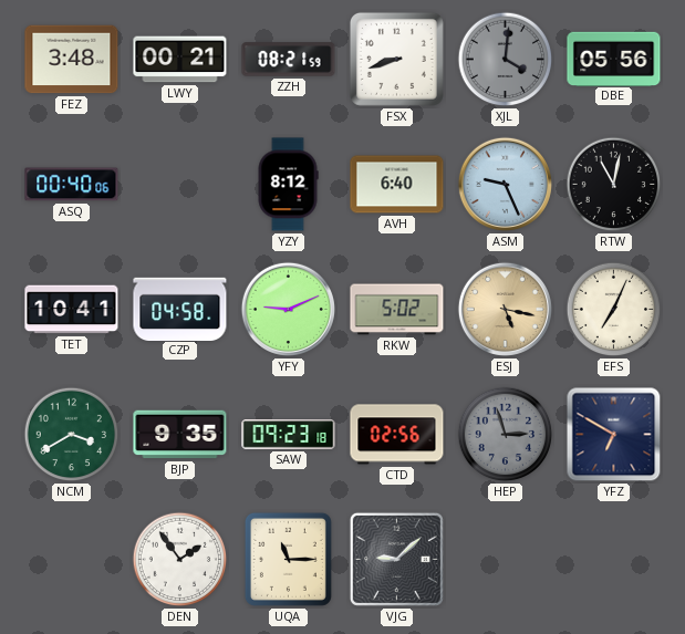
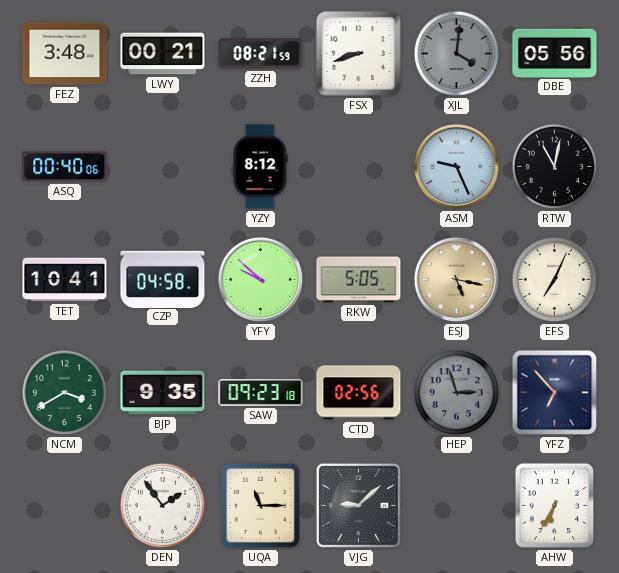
AVH: 6:40 -> none (397, 185)
YFY: 9:11 -> 9:52 (260, 279)
RKW: 5:02 -> 5:05 (359, 280)
YFZ: 6:50 -> 6:53 (555, 393)
AHW: none -> 6:35 (555, 506)
